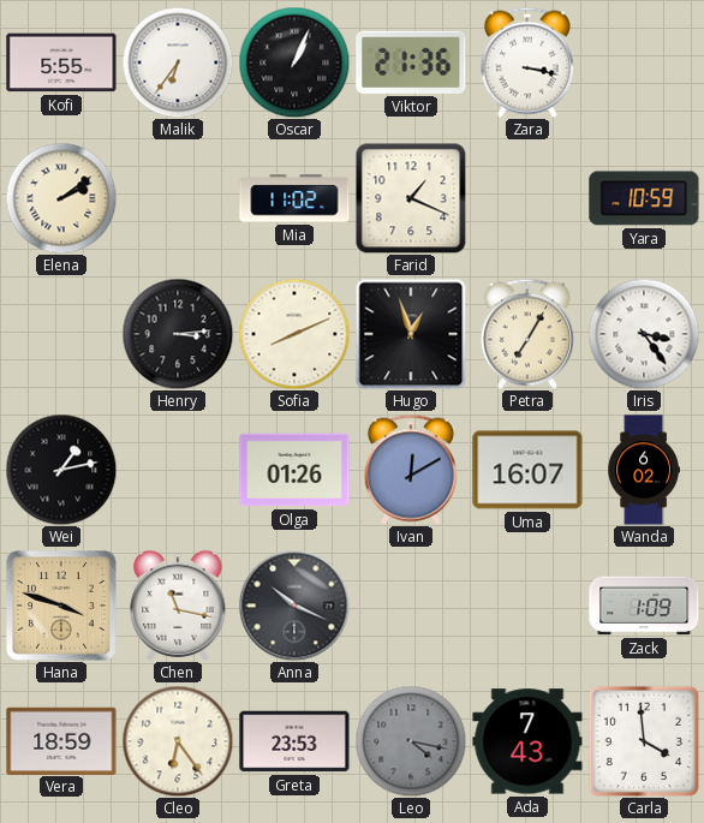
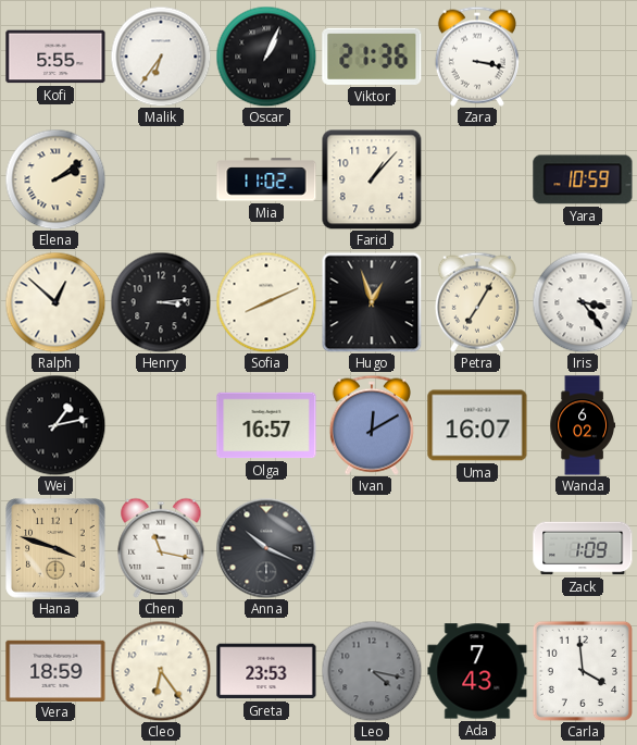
Farid: 1:19 -> 1:07 (372, 179)
Ralph: none -> 12:52 (55, 302)
Olga: 01:26 -> 16:57 (266, 425)
